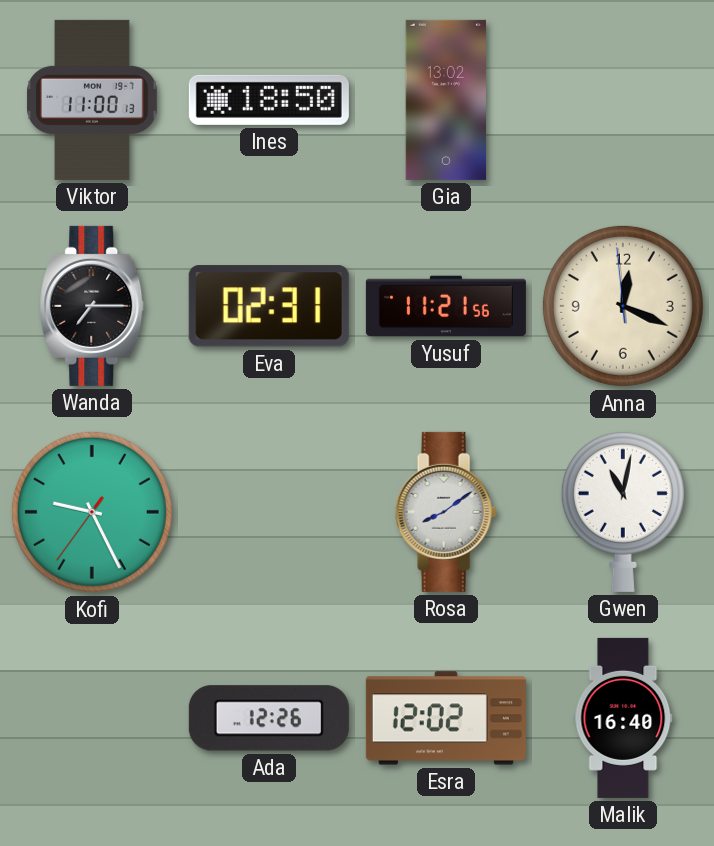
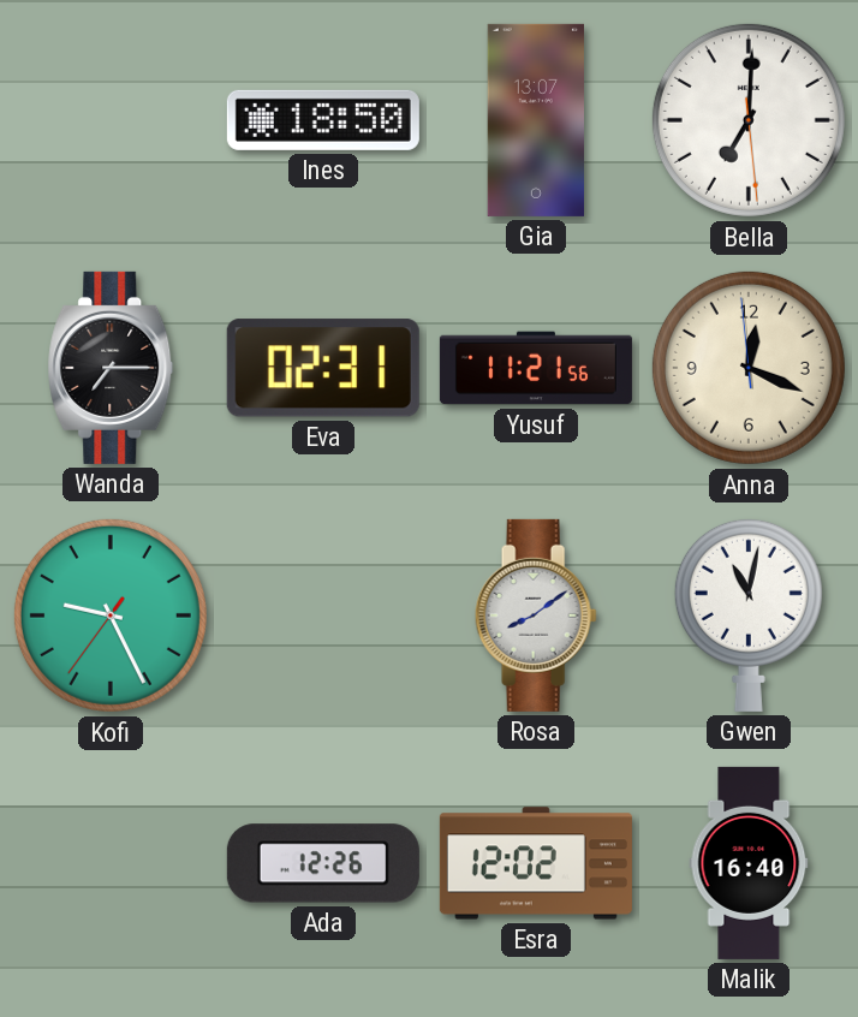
Viktor: 11:00 -> none (92, 100)
Gia: 13:02 -> 13:07 (535, 120)
Bella: none -> 7:00 (749, 120)
